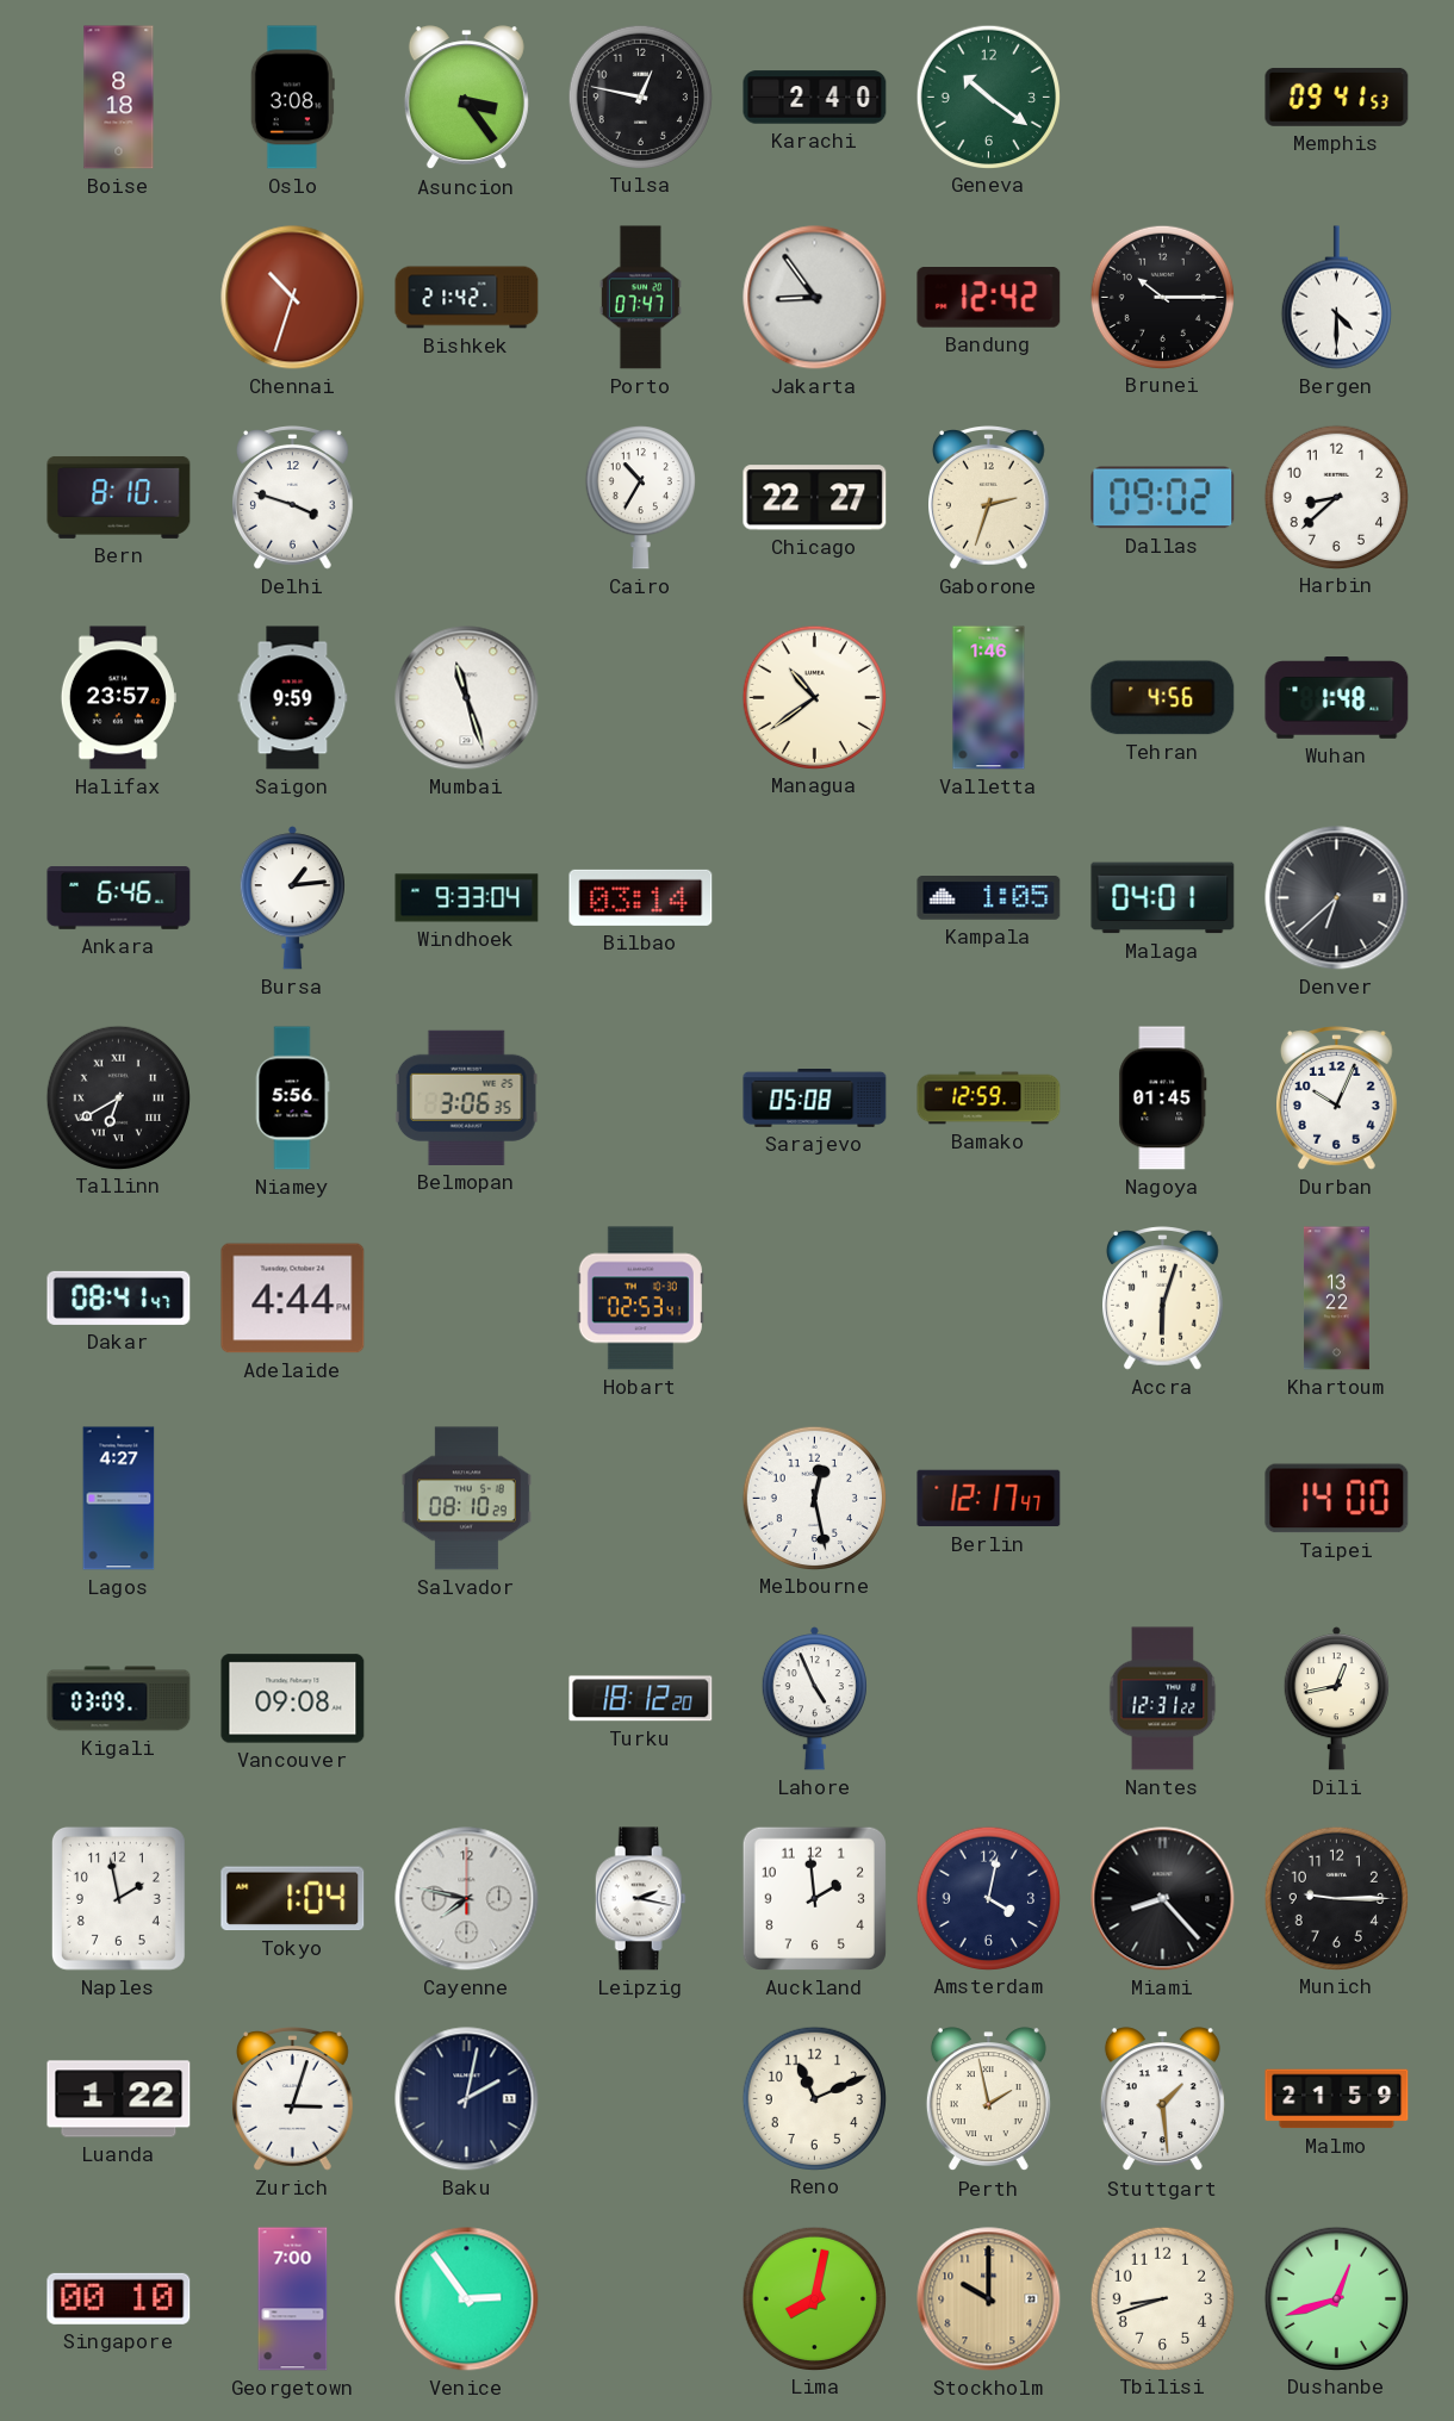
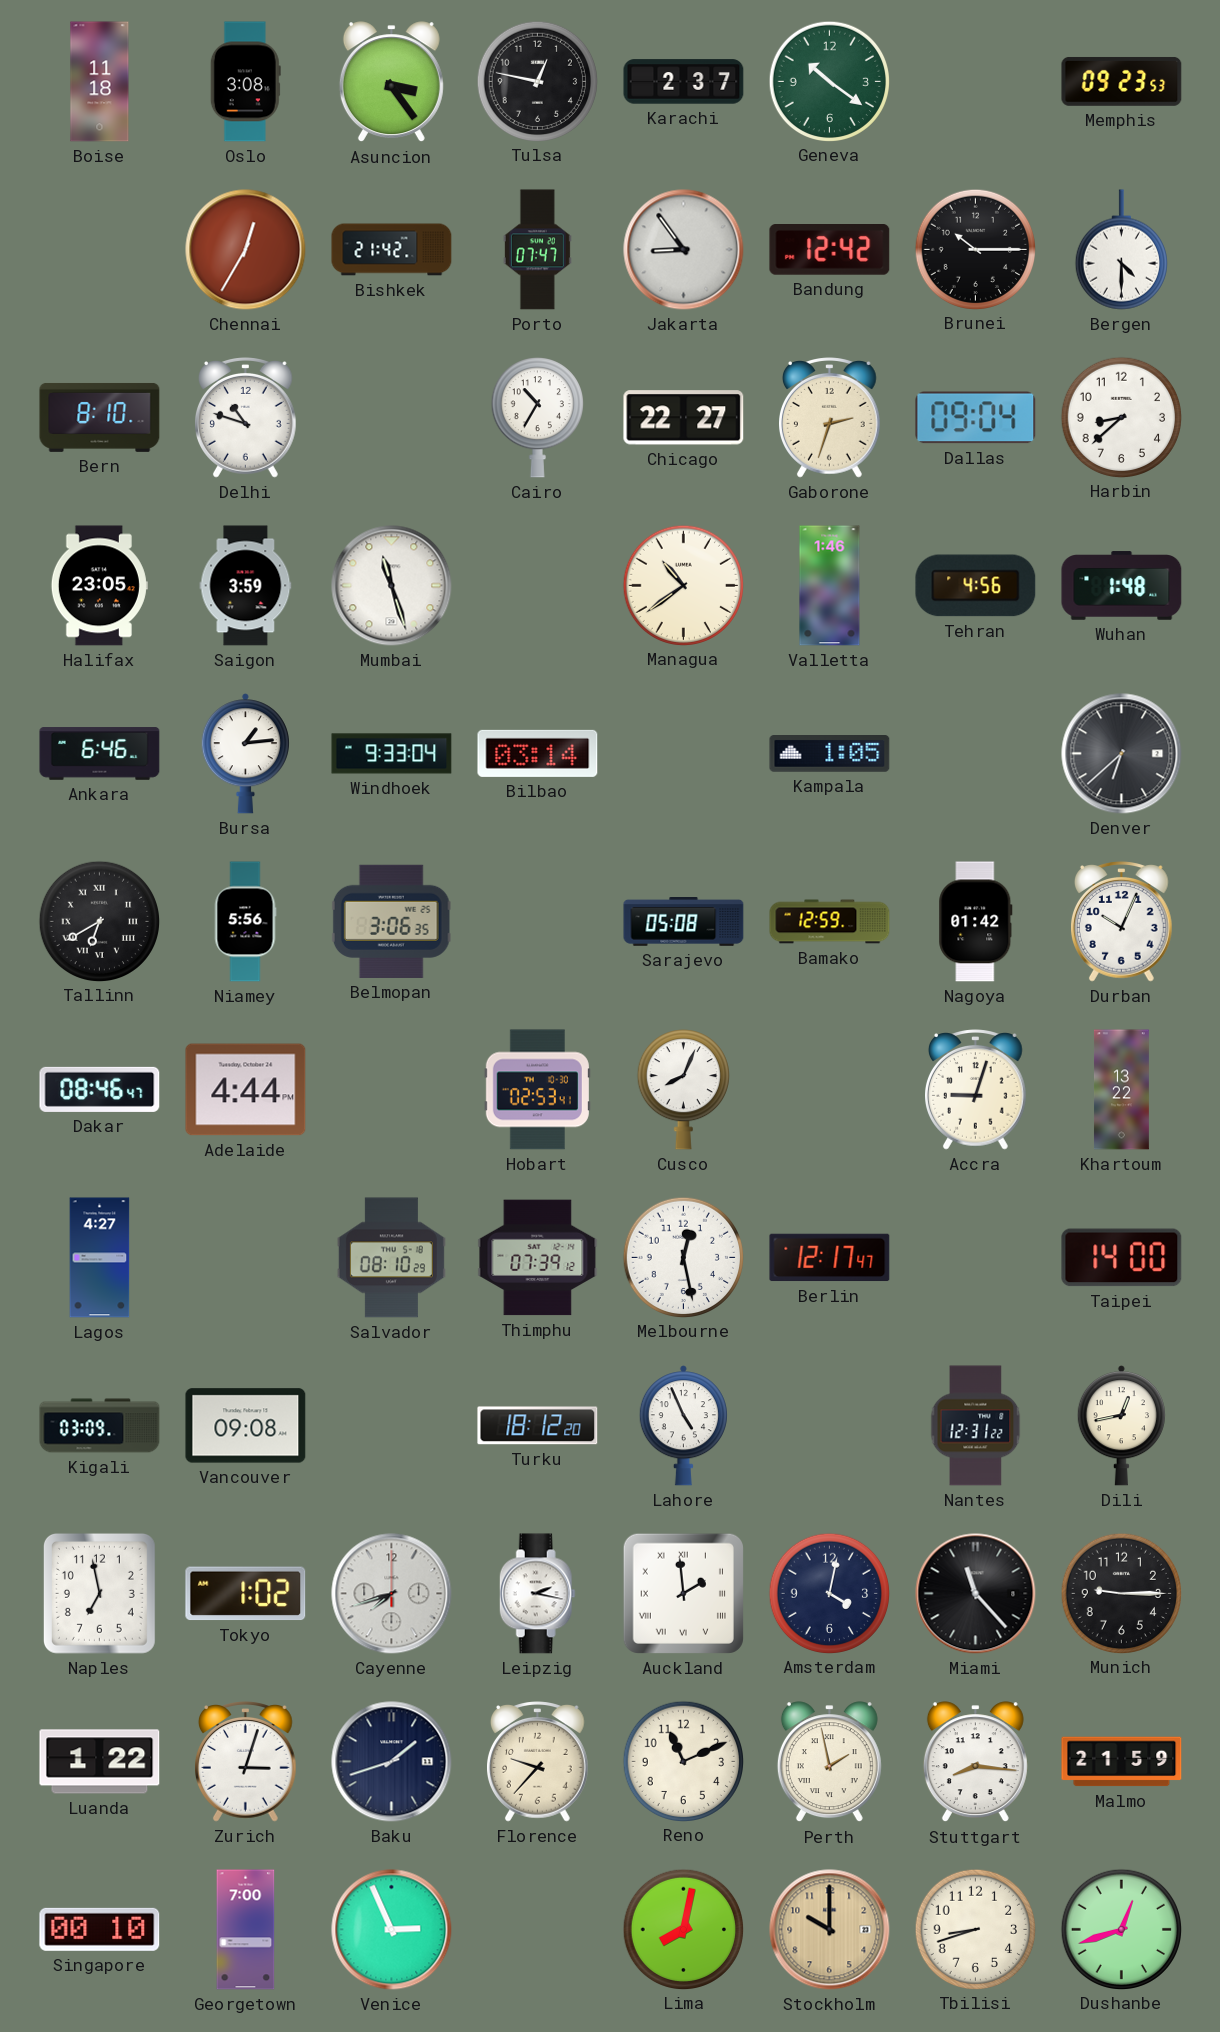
Boise: 8:18 -> 11:18 (100, 82)
Karachi: 2:40 -> 2:37 (684, 82)
Memphis: 09:41 -> 09:23 (1122, 81)
Chennai: 10:33 -> 12:35 (246, 250)
Delhi: 3:48 -> 10:48 (246, 418)
Dallas: 09:02 -> 09:04 (976, 418)
Halifax: 23:57 -> 23:05 (99, 586)
Saigon: 9:59 -> 3:59 (246, 586)
Malaga: 04:01 -> none (1163, 898)
Nagoya: 01:45 -> 01:42 (976, 922)
Dakar: 08:41 -> 08:46 (100, 1089)
Cusco: none -> 8:04 (683, 1090)
Accra: 6:03 -> 9:03 (976, 1090)
Thimphu: none -> 07:39 (538, 1258)
Naples: 1:58 -> 6:58 (99, 1593)
Tokyo: 1:04 -> 1:02 (246, 1594)
Cayenne: 7:47 -> 7:42 (392, 1594)
Auckland numerals: Arabic -> Roman (683, 1593)
Miami: 8:23 -> 11:23 (976, 1594)
Baku: 2:02 -> 1:42 (392, 1762)
Florence: none -> 9:37 (538, 1762)
Stuttgart: 1:29 -> 8:16 (975, 1762)
Venice: 2:54 -> 2:56 (392, 1930)
